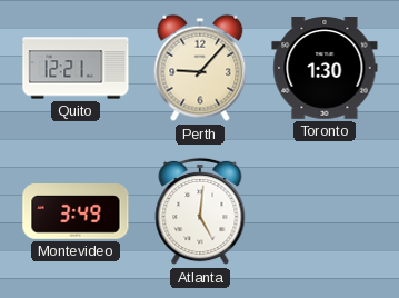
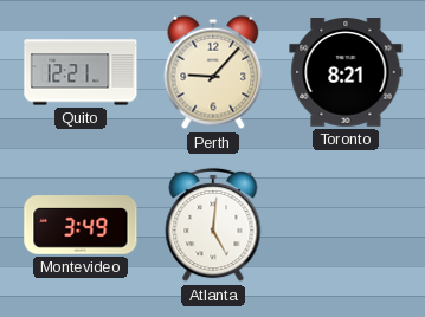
Toronto: 1:30 -> 8:21 (346, 73)
